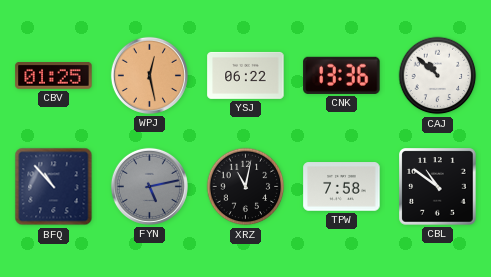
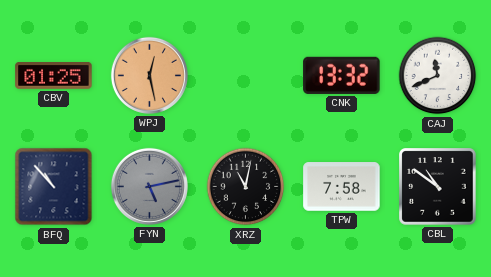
YSJ: 06:22 -> none (246, 75)
CNK: 13:36 -> 13:32 (342, 75)
CAJ: 10:52 -> 11:41 (438, 76)
